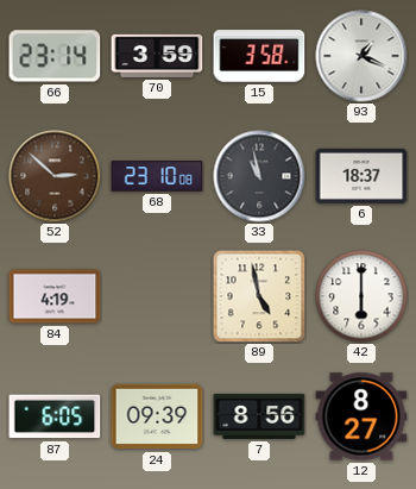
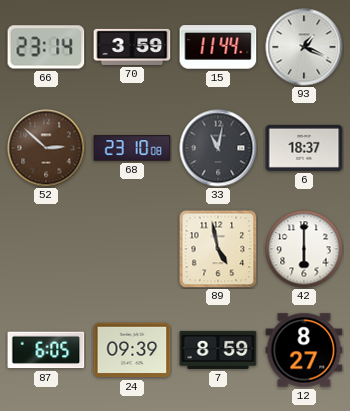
15: 3:58 -> 11:44 (218, 47)
33: 10:58 -> 11:02 (218, 148)
84: 4:19 -> none (55, 296)
7: 8:56 -> 8:59 (218, 350)
